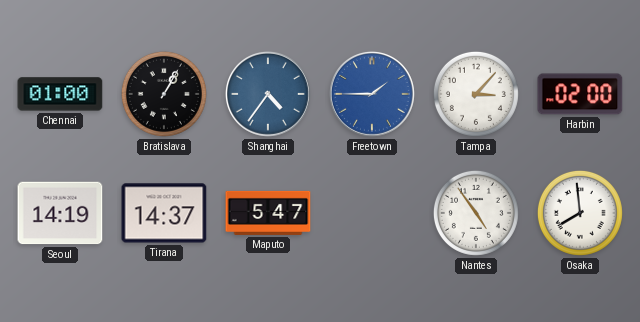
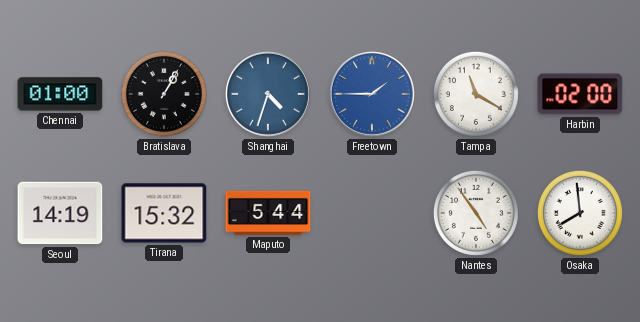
Shanghai: 4:36 -> 4:33 (268, 94)
Tampa: 3:07 -> 11:20 (476, 94)
Tirana: 14:37 -> 15:32 (164, 213)
Maputo: 5:47 -> 5:44 (268, 213)
